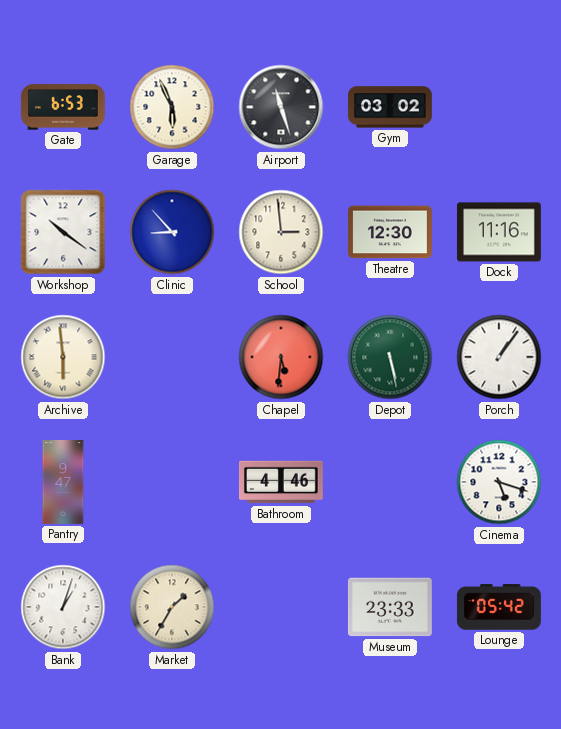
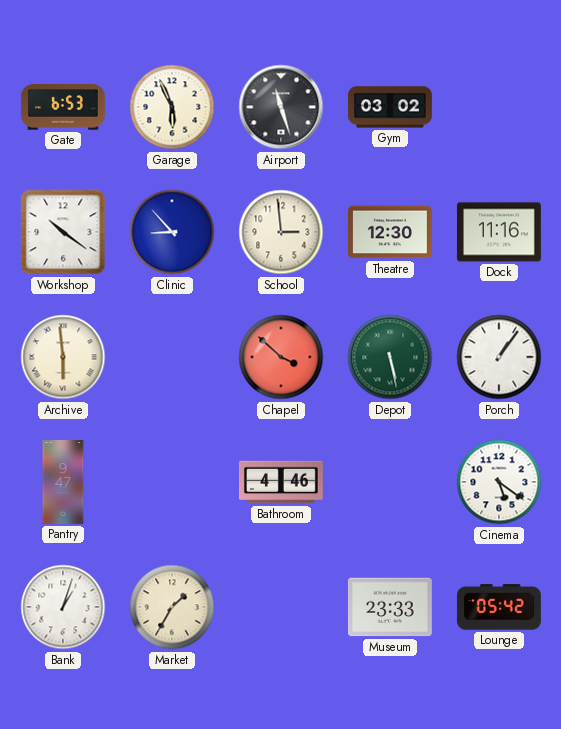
Chapel: 5:31 -> 3:52 (281, 357)
Cinema: 5:18 -> 5:21 (499, 482)
